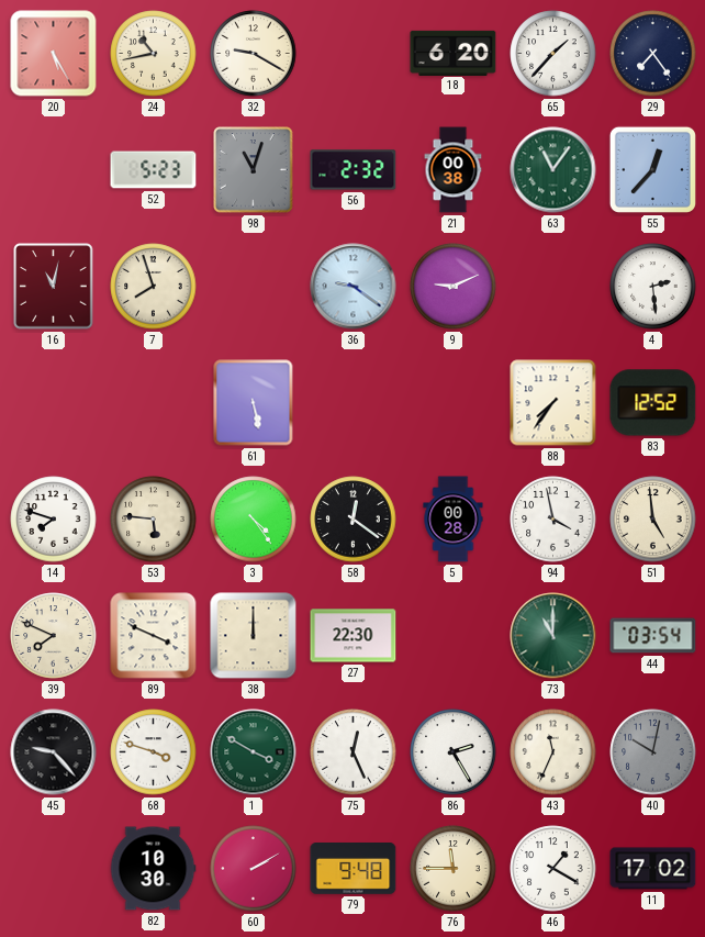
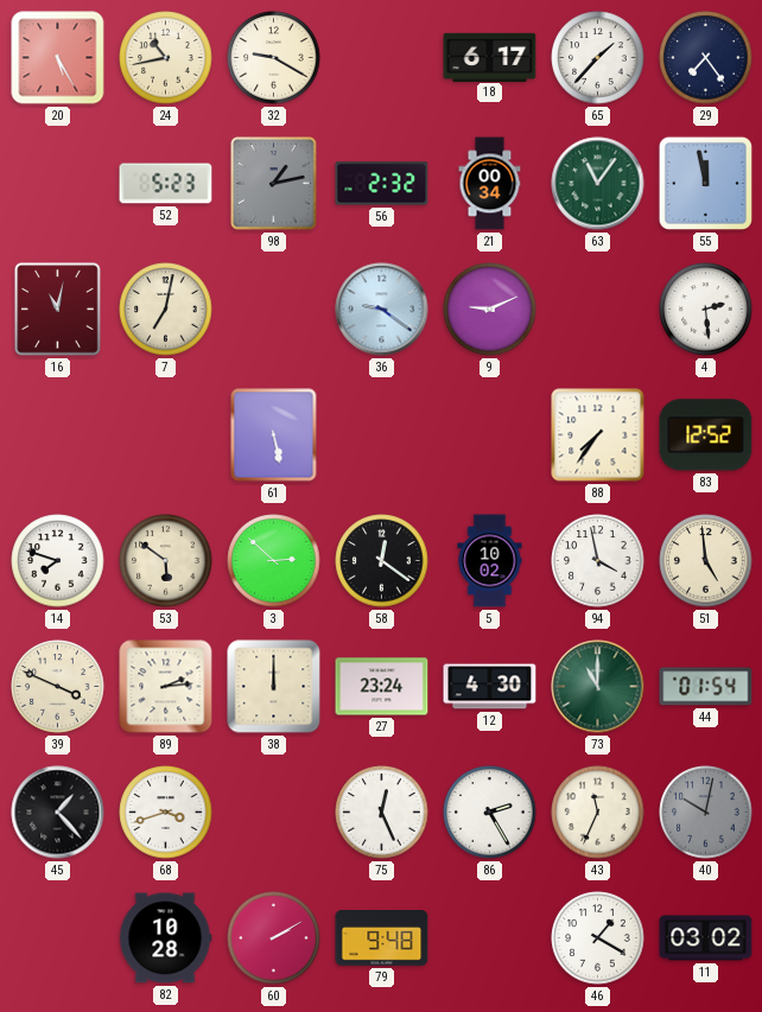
18: 6:20 -> 6:17 (490, 57)
98: 11:03 -> 1:13 (274, 184)
21: 00:38 -> 00:34 (490, 184)
55: 12:37 -> 11:58 (705, 183)
7: 7:57 -> 7:02 (166, 310)
53: 5:46 -> 5:51 (166, 561)
3: 4:24 -> 2:52 (274, 561)
5: 00:28 -> 10:02 (490, 561)
39: 7:49 -> 3:49 (58, 687)
89: 3:49 -> 2:14 (166, 687)
27: 22:30 -> 23:24 (382, 687)
12: none -> 4:30 (490, 687)
44: 03:54 -> 01:54 (706, 687)
45: 9:23 -> 1:23 (58, 813)
68: 3:48 -> 3:42 (166, 813)
1: 3:50 -> none (254, 752)
82: 10:30 -> 10:28 (165, 938)
76: 11:45 -> none (454, 869)
11: 17:02 -> 03:02 (706, 938)
